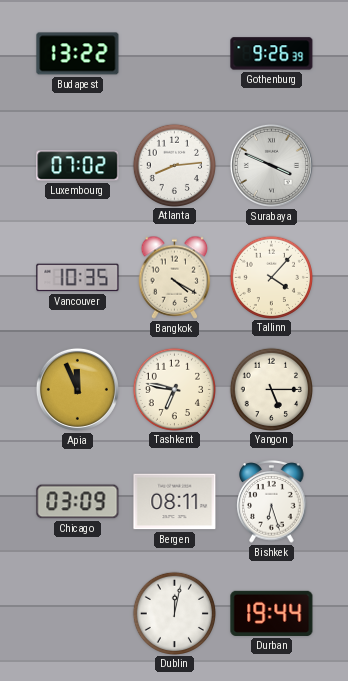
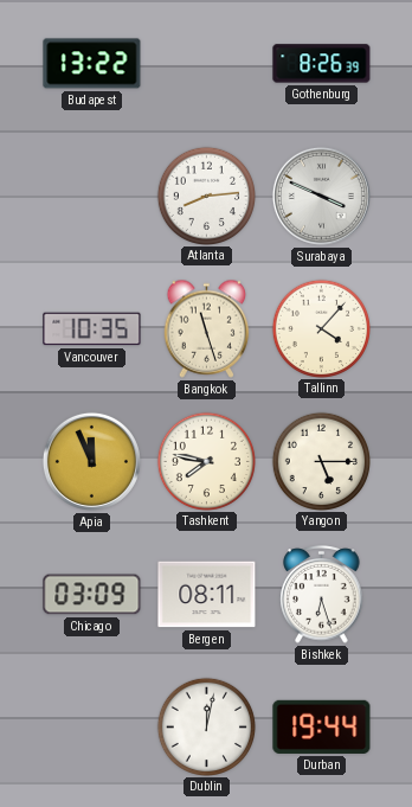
Gothenburg: 9:26 -> 8:26 (322, 64)
Luxembourg: 07:02 -> none (78, 166)
Bangkok: 4:20 -> 11:27 (207, 328)
Tashkent: 6:47 -> 7:47 (206, 461)
